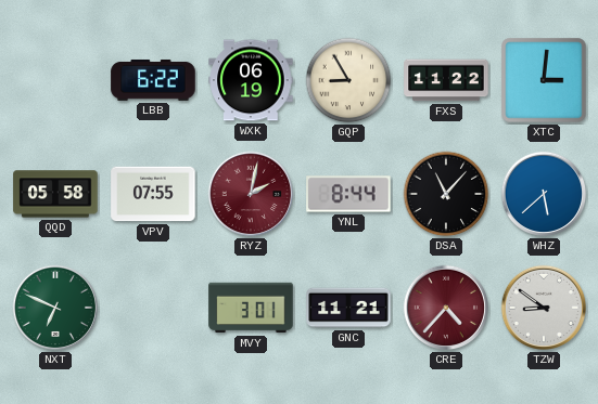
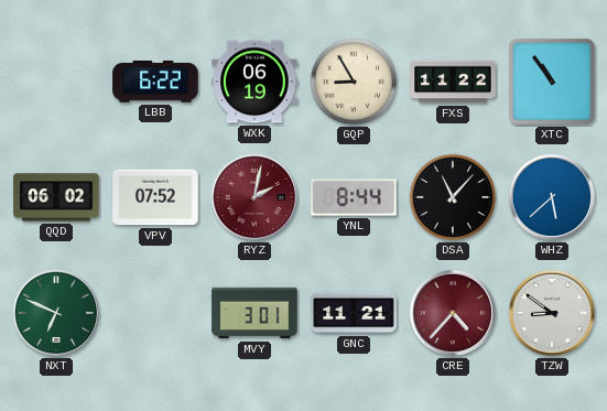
XTC: 3:01 -> 10:54 (552, 82)
QQD: 05:58 -> 06:02 (56, 197)
VPV: 07:55 -> 07:52 (155, 197)
